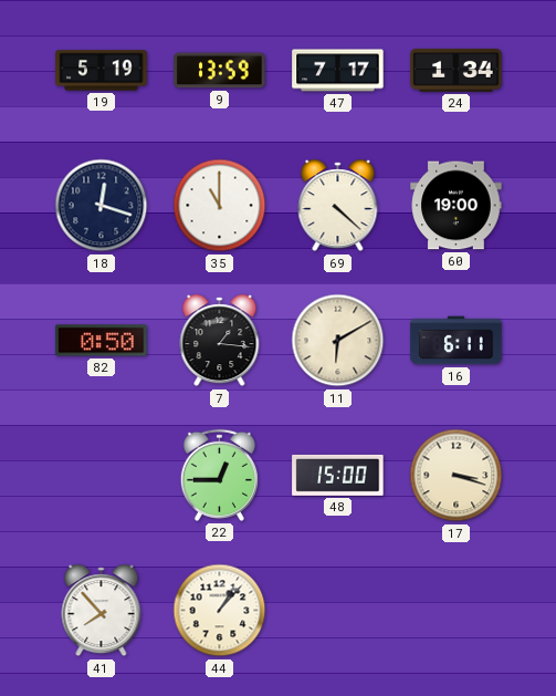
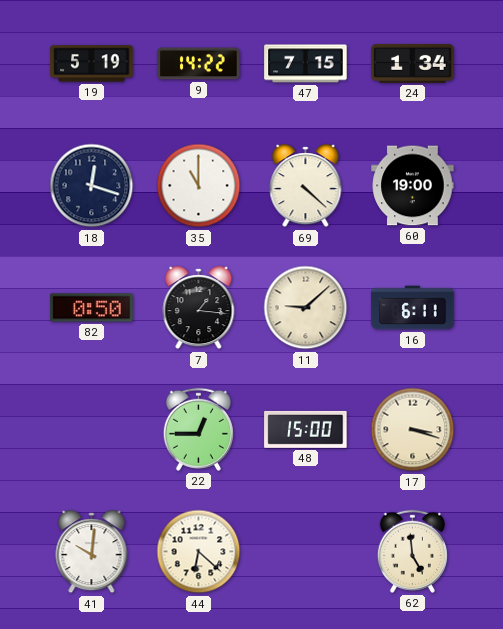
9: 13:59 -> 14:22 (199, 64)
47: 7:17 -> 7:15 (306, 64)
11: 6:10 -> 9:08 (306, 308)
41: 7:53 -> 10:01 (92, 552)
44: 1:07 -> 6:22 (199, 552)
62: none -> 4:59 (412, 551)
